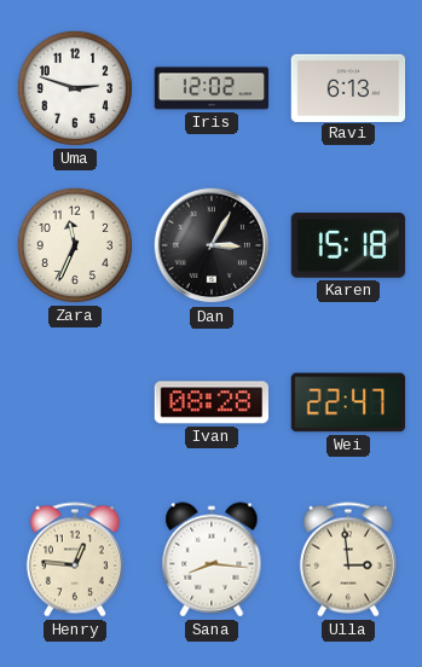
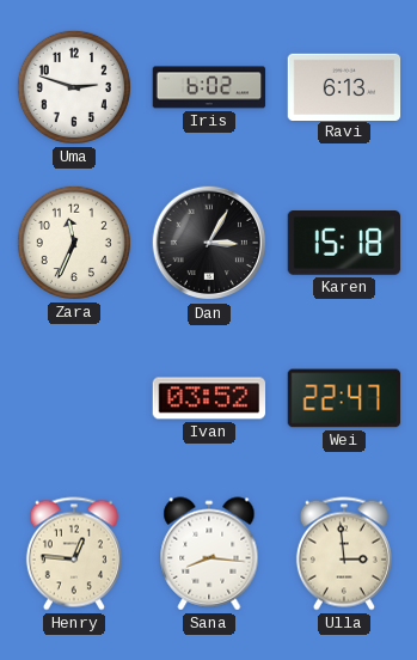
Iris: 12:02 -> 6:02 (209, 87)
Ivan: 08:28 -> 03:52 (209, 398)
